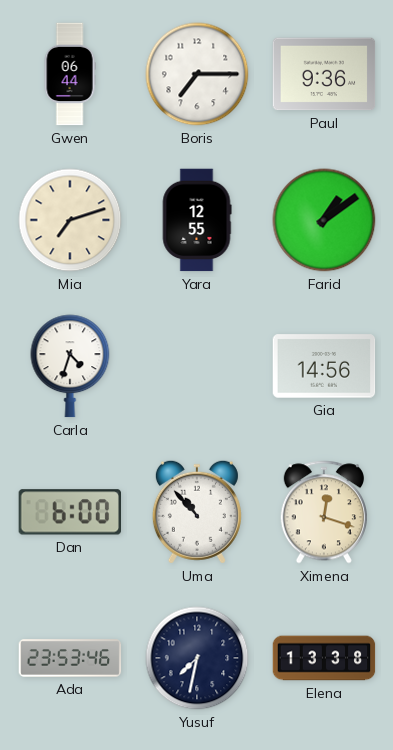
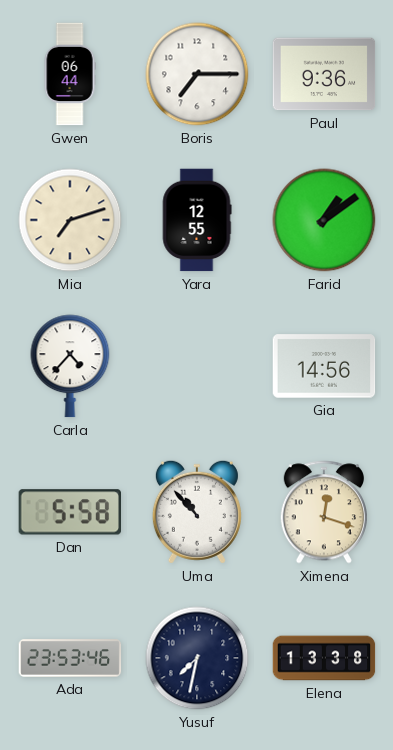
Carla: 4:33 -> 4:37 (70, 366)
Dan: 6:00 -> 5:58 (69, 512)
